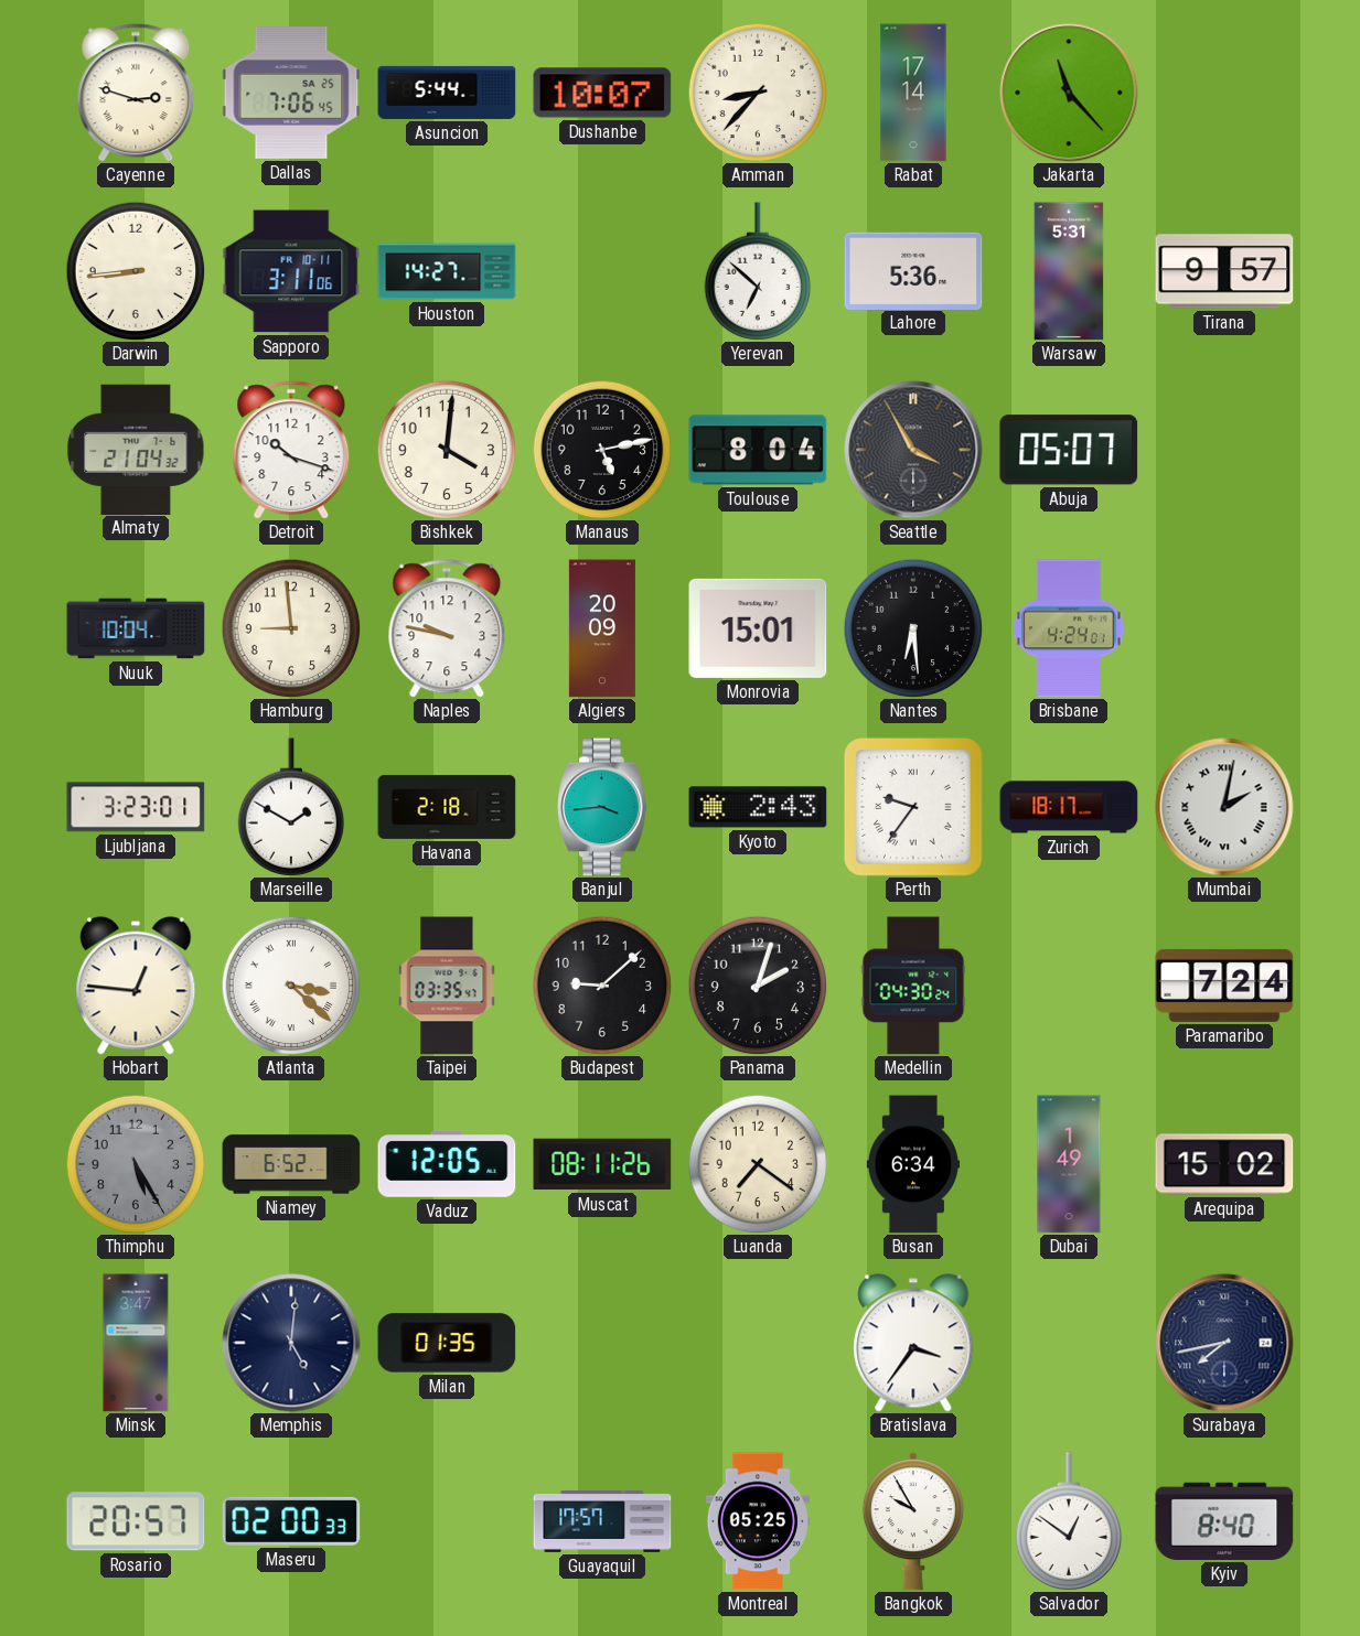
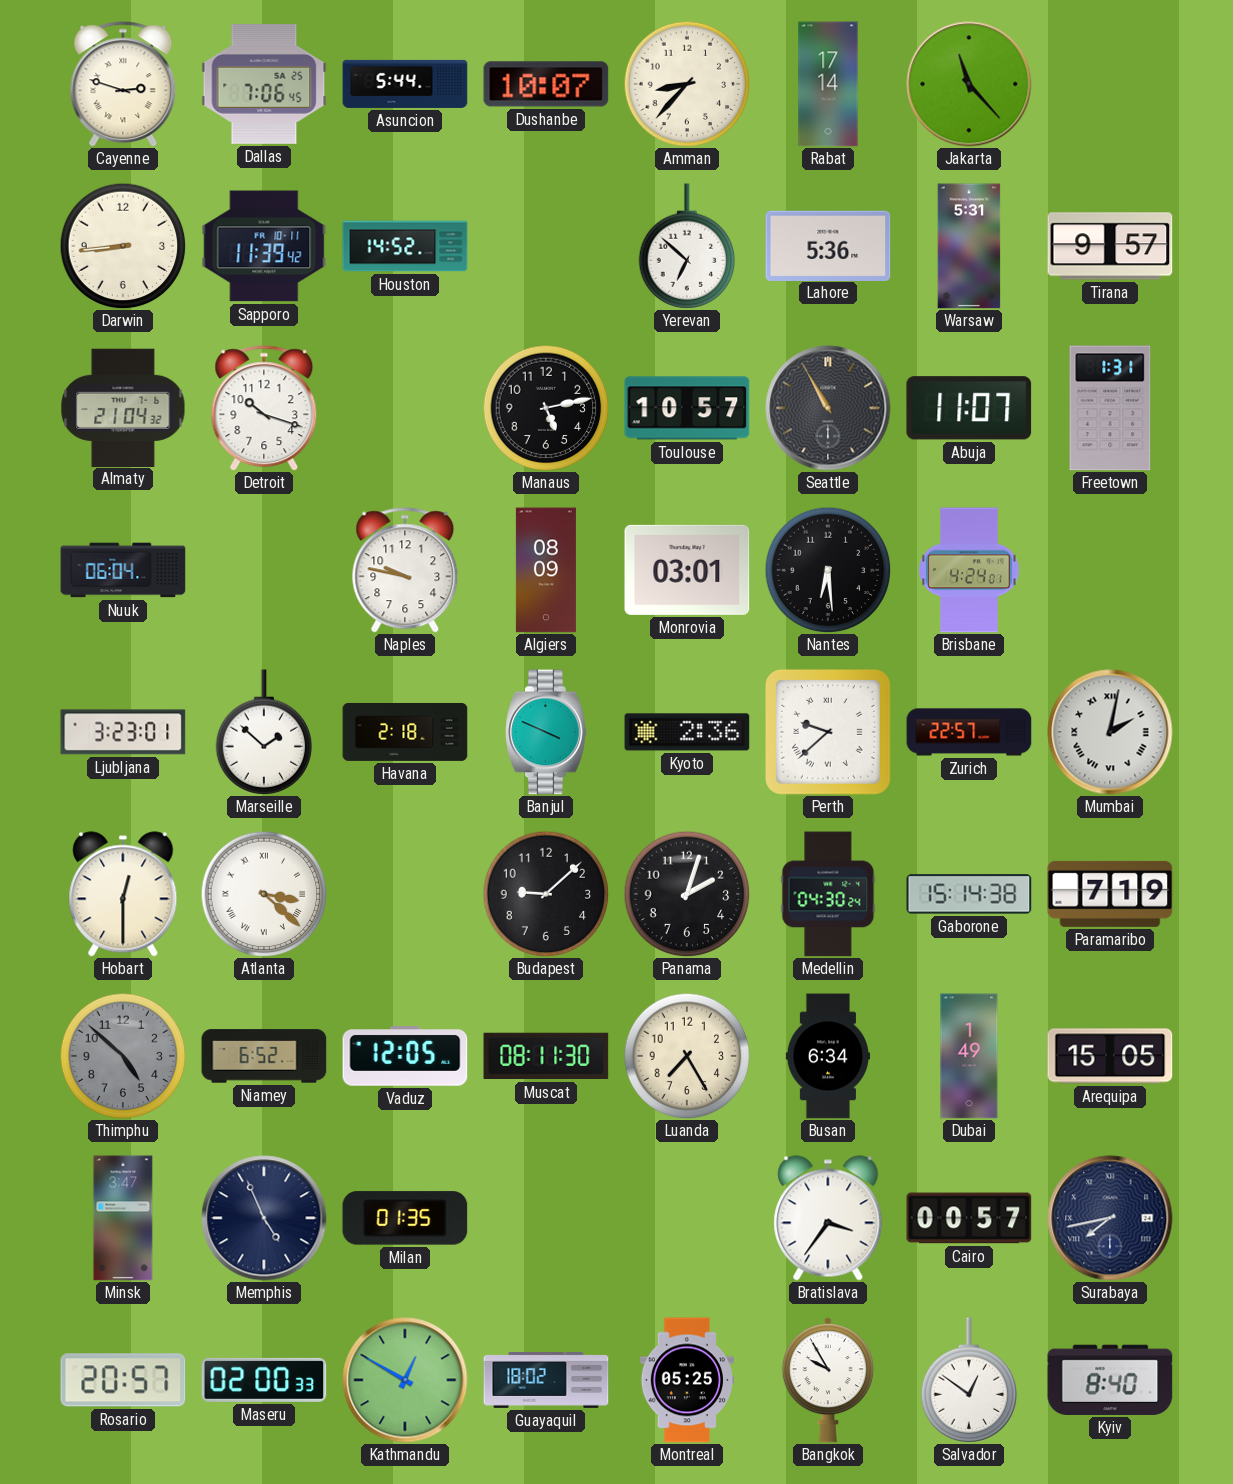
Sapporo: 3:11 -> 11:39 (264, 246)
Houston: 14:27 -> 14:52 (405, 246)
Bishkek: 4:01 -> none (447, 450)
Toulouse: 8:04 -> 10:57 (687, 408)
Seattle: 3:55 -> 10:55 (828, 408)
Abuja: 05:07 -> 11:07 (969, 408)
Freetown: none -> 1:31 (1110, 408)
Nuuk: 10:04 -> 06:04 (123, 570)
Hamburg: 8:59 -> none (291, 628)
Algiers: 20:09 -> 08:09 (546, 570)
Monrovia: 15:01 -> 03:01 (687, 570)
Marseille: 1:50 -> 1:52 (264, 732)
Banjul: 3:44 -> 3:49 (547, 732)
Kyoto: 2:43 -> 2:36 (687, 732)
Perth: 9:36 -> 9:38 (828, 732)
Zurich: 18:17 -> 22:57 (969, 732)
Hobart: 12:46 -> 12:30 (123, 894)
Taipei: 03:35 -> none (447, 986)
Gaborone: none -> 15:14 (969, 894)
Paramaribo: 7:24 -> 7:19 (1110, 894)
Thimphu: 5:25 -> 4:52 (123, 1056)
Muscat: 08:11:26 -> 08:11:30 (546, 1056)
Luanda: 7:21 -> 7:25 (687, 1056)
Arequipa: 15:02 -> 15:05 (1110, 1056)
Memphis: 5:01 -> 4:56 (264, 1218)
Cairo: none -> 00:57 (969, 1218)
Kathmandu: none -> 12:50 (405, 1380)
Guayaquil: 17:57 -> 18:02 (546, 1380)
